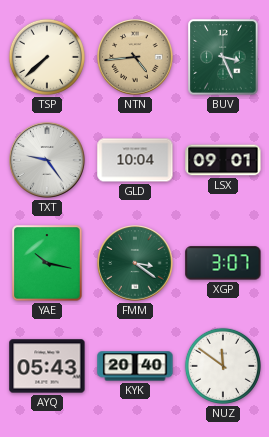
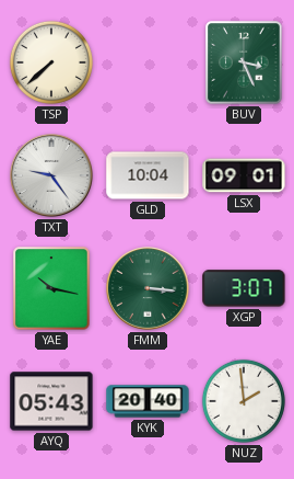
NTN: 4:44 -> none (135, 57)
FMM: 3:21 -> 3:16 (148, 288)
NUZ: 11:51 -> 1:59 (244, 401)
